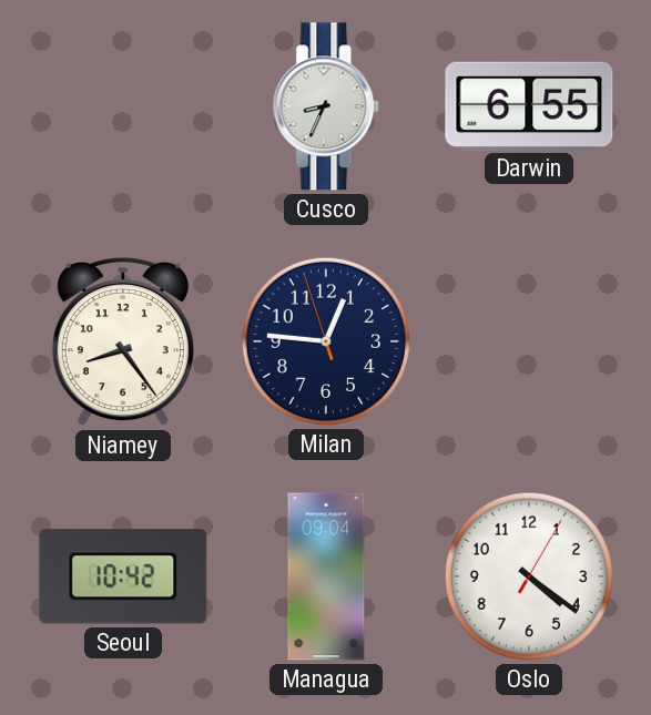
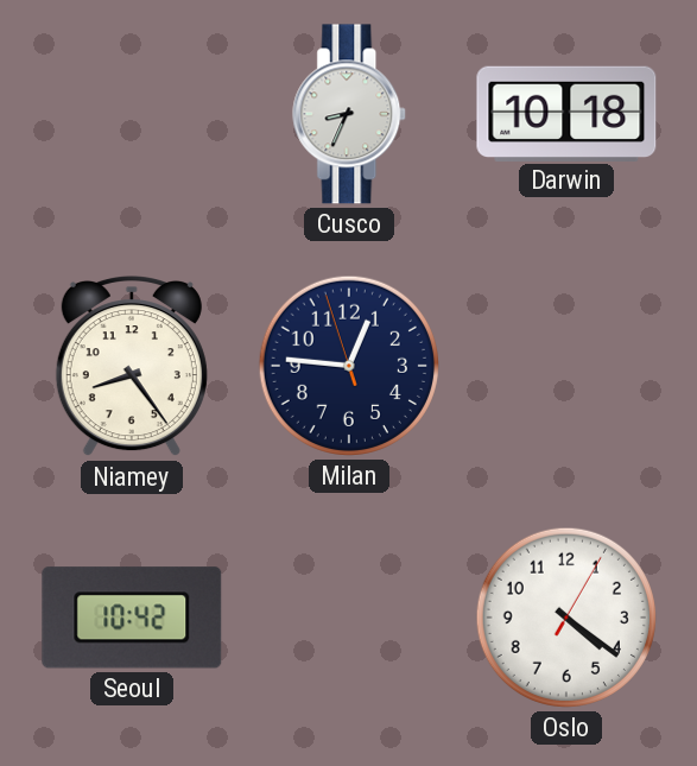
Darwin: 6:55 -> 10:18 (566, 113)
Managua: 09:04 -> none (326, 576)
